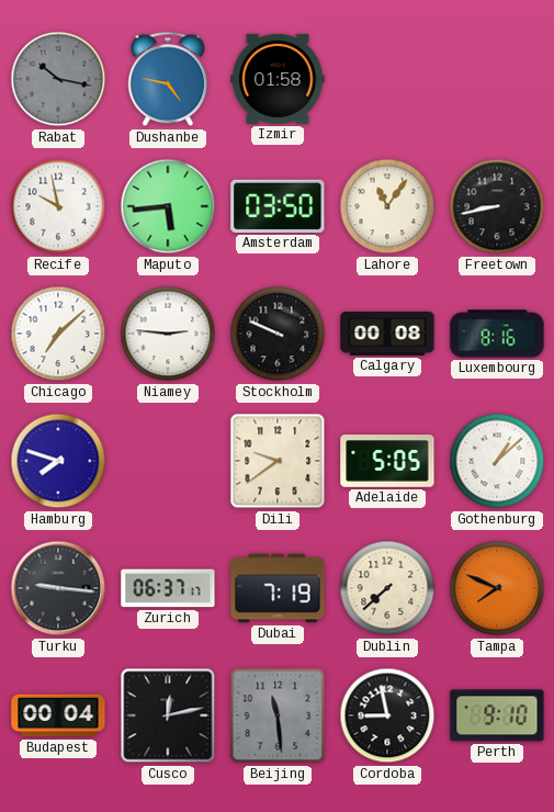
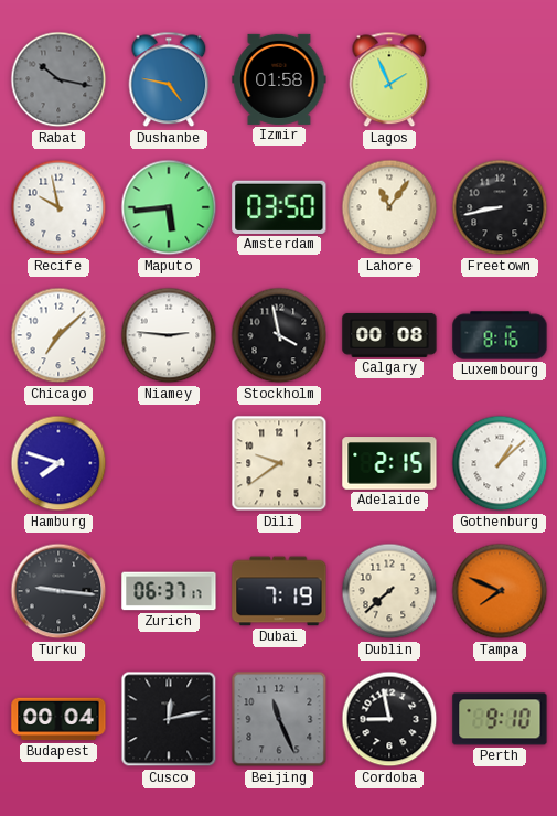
Lagos: none -> 1:56 (389, 79)
Stockholm: 9:49 -> 3:58 (279, 335)
Adelaide: 5:05 -> 2:15 (389, 463)
Beijing: 11:29 -> 11:26 (279, 719)
